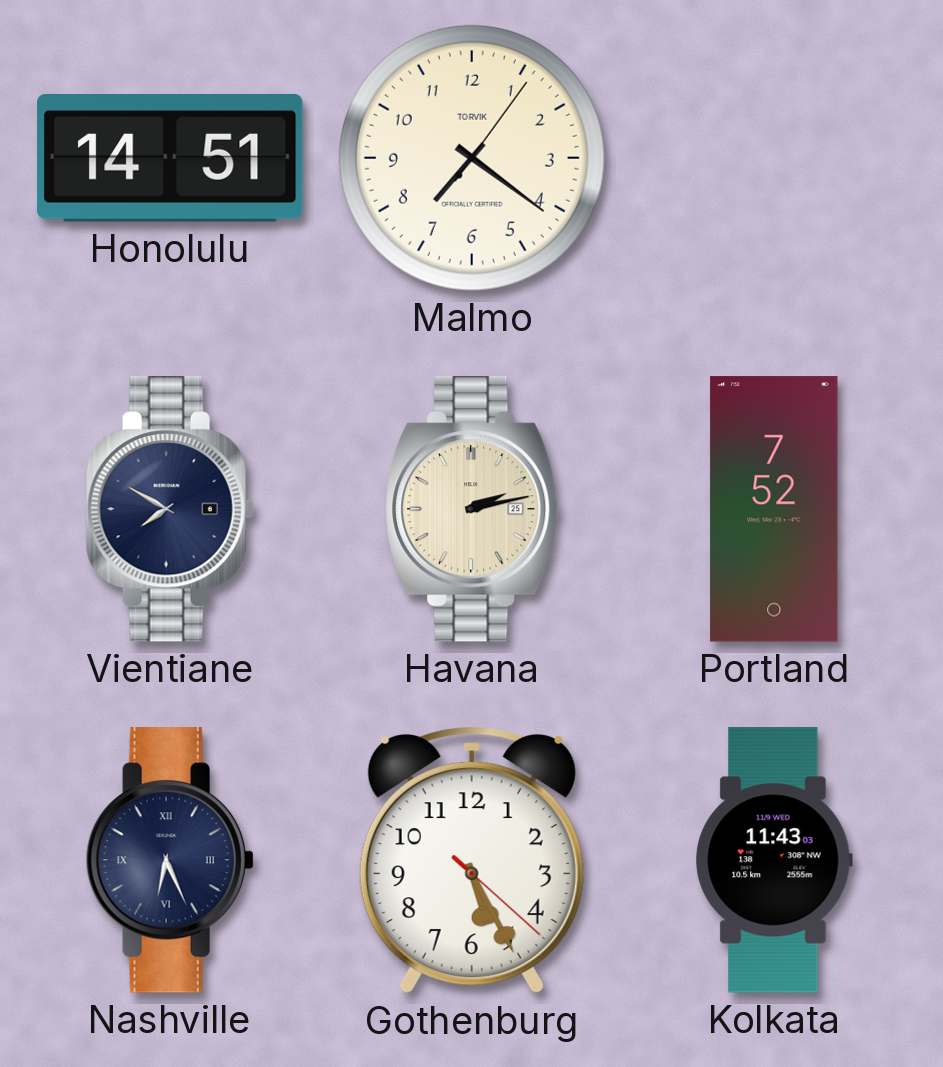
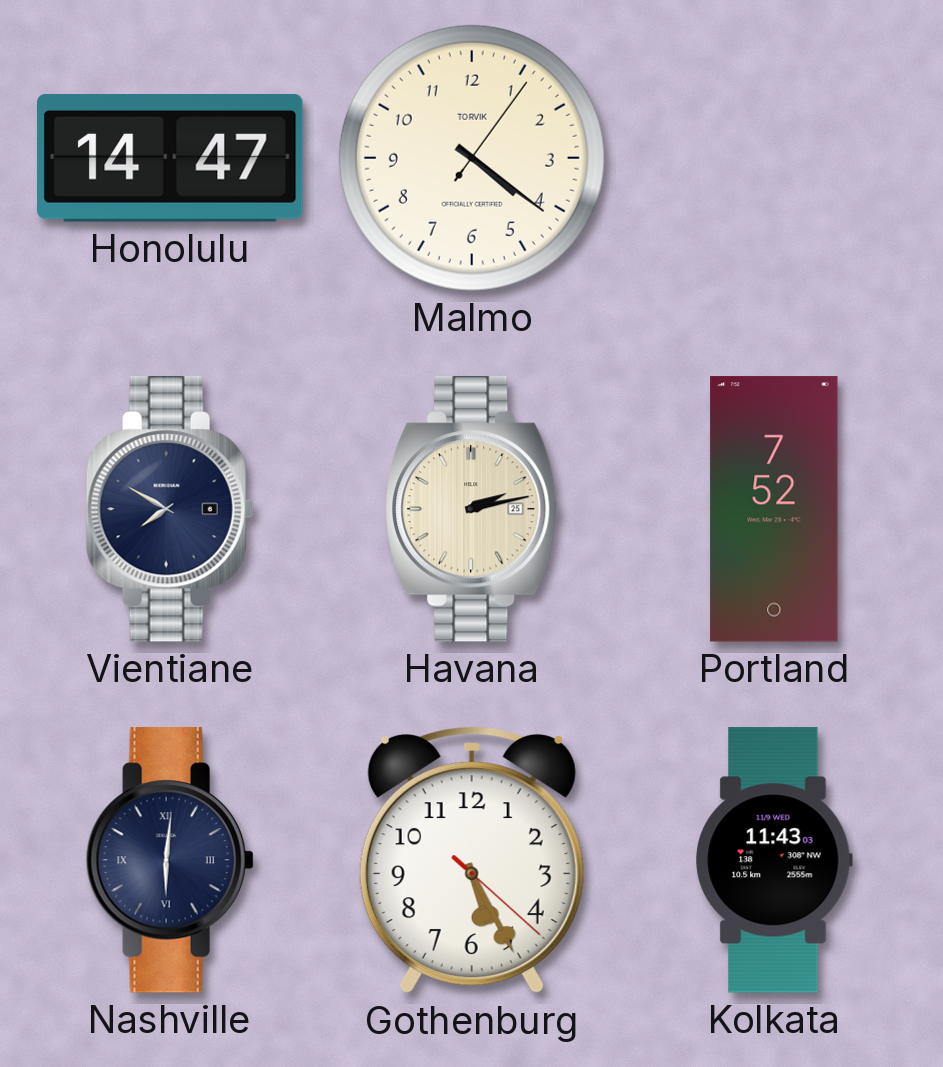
Honolulu: 14:51 -> 14:47 (170, 158)
Malmo: 7:21 -> 4:21 (472, 158)
Nashville: 6:26 -> 6:01 (170, 860)
